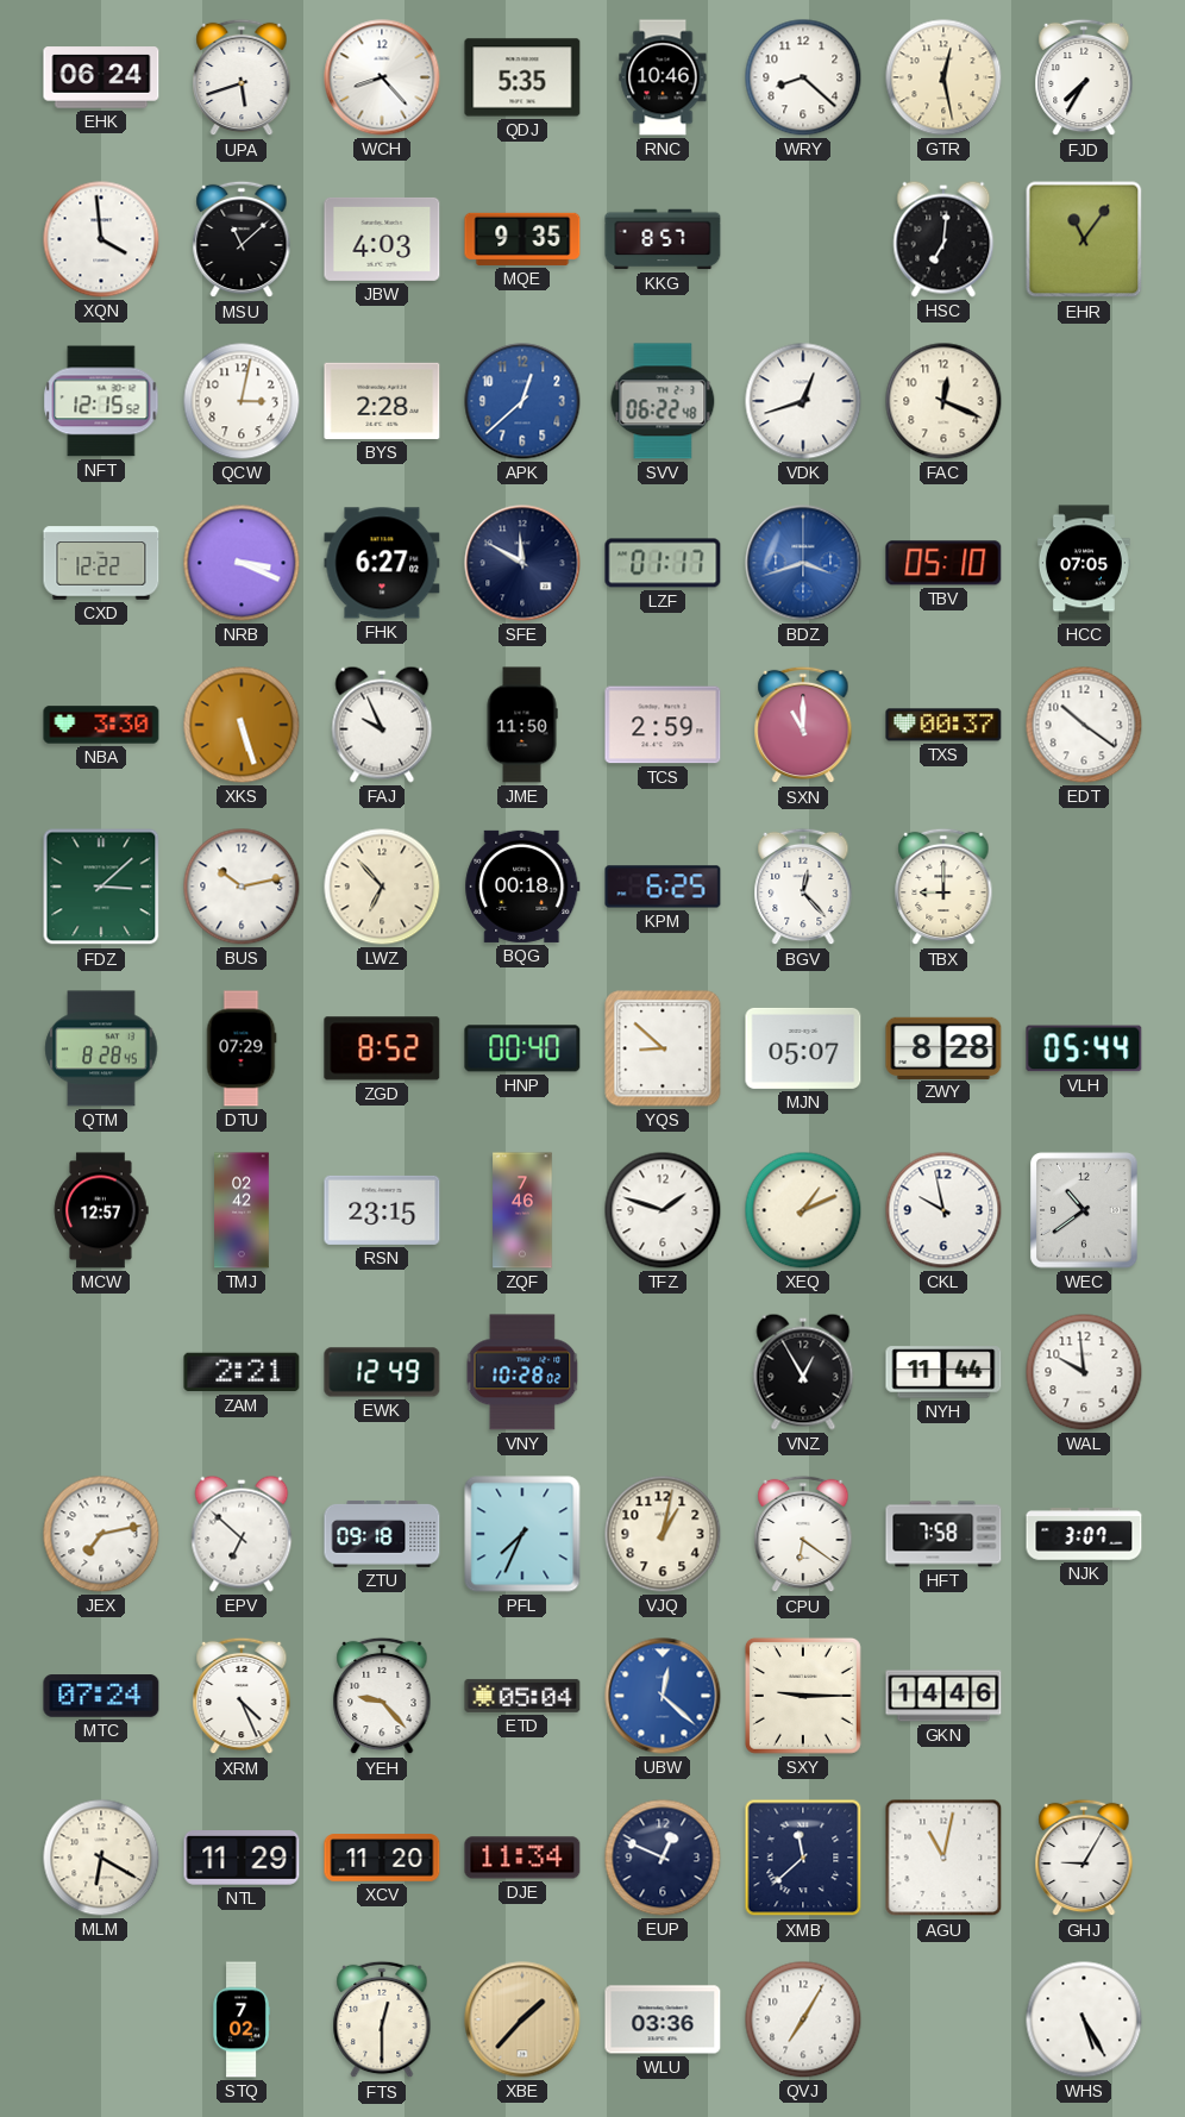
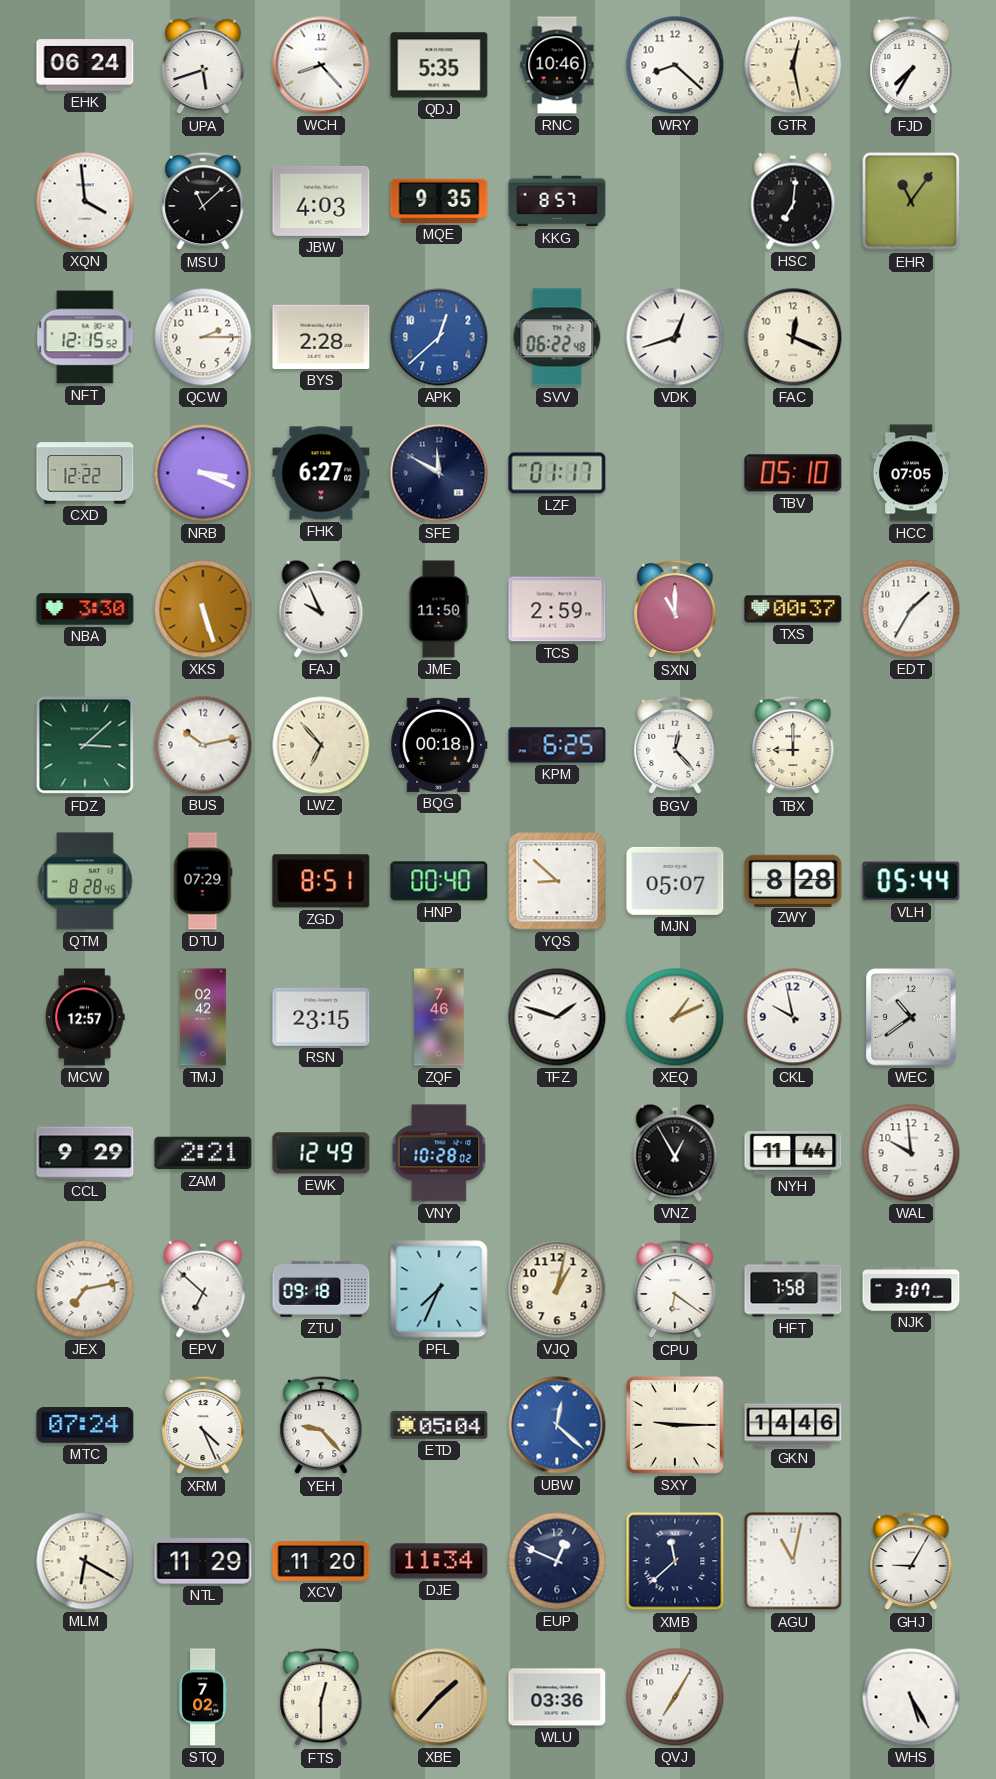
QCW: 3:02 -> 2:15 (203, 337)
BDZ: 3:42 -> none (803, 563)
EDT: 10:21 -> 1:35 (911, 609)
ZGD: 8:52 -> 8:51 (321, 881)
CCL: none -> 9:29 (85, 1153)
